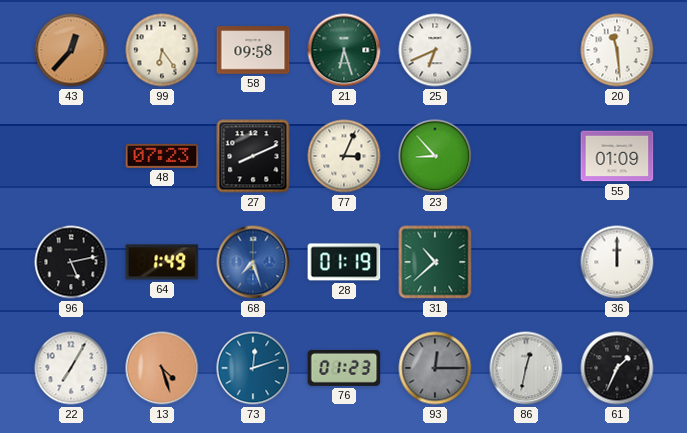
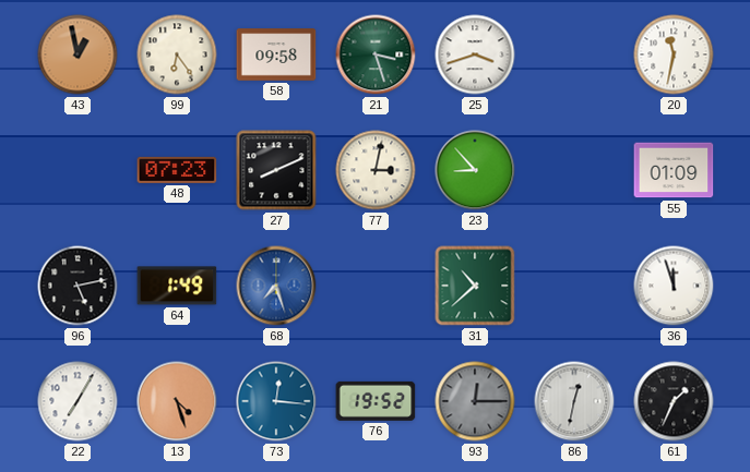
43: 12:37 -> 12:58 (78, 55)
21: 6:27 -> 3:27 (376, 55)
25: 6:41 -> 3:42 (475, 55)
20: 11:29 -> 11:32 (674, 55)
77: 3:04 -> 3:02 (376, 170)
28: 01:19 -> none (344, 262)
36: 12:00 -> 11:57 (674, 286)
73: 12:12 -> 12:16 (276, 401)
76: 01:23 -> 19:52 (376, 401)
